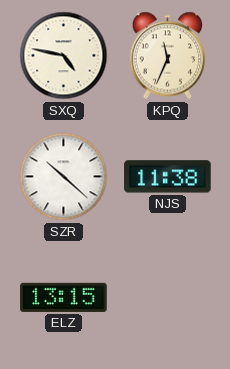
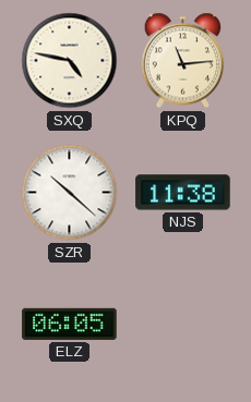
KPQ: 11:34 -> 11:14 (183, 61)
ELZ: 13:15 -> 06:05 (70, 324)
